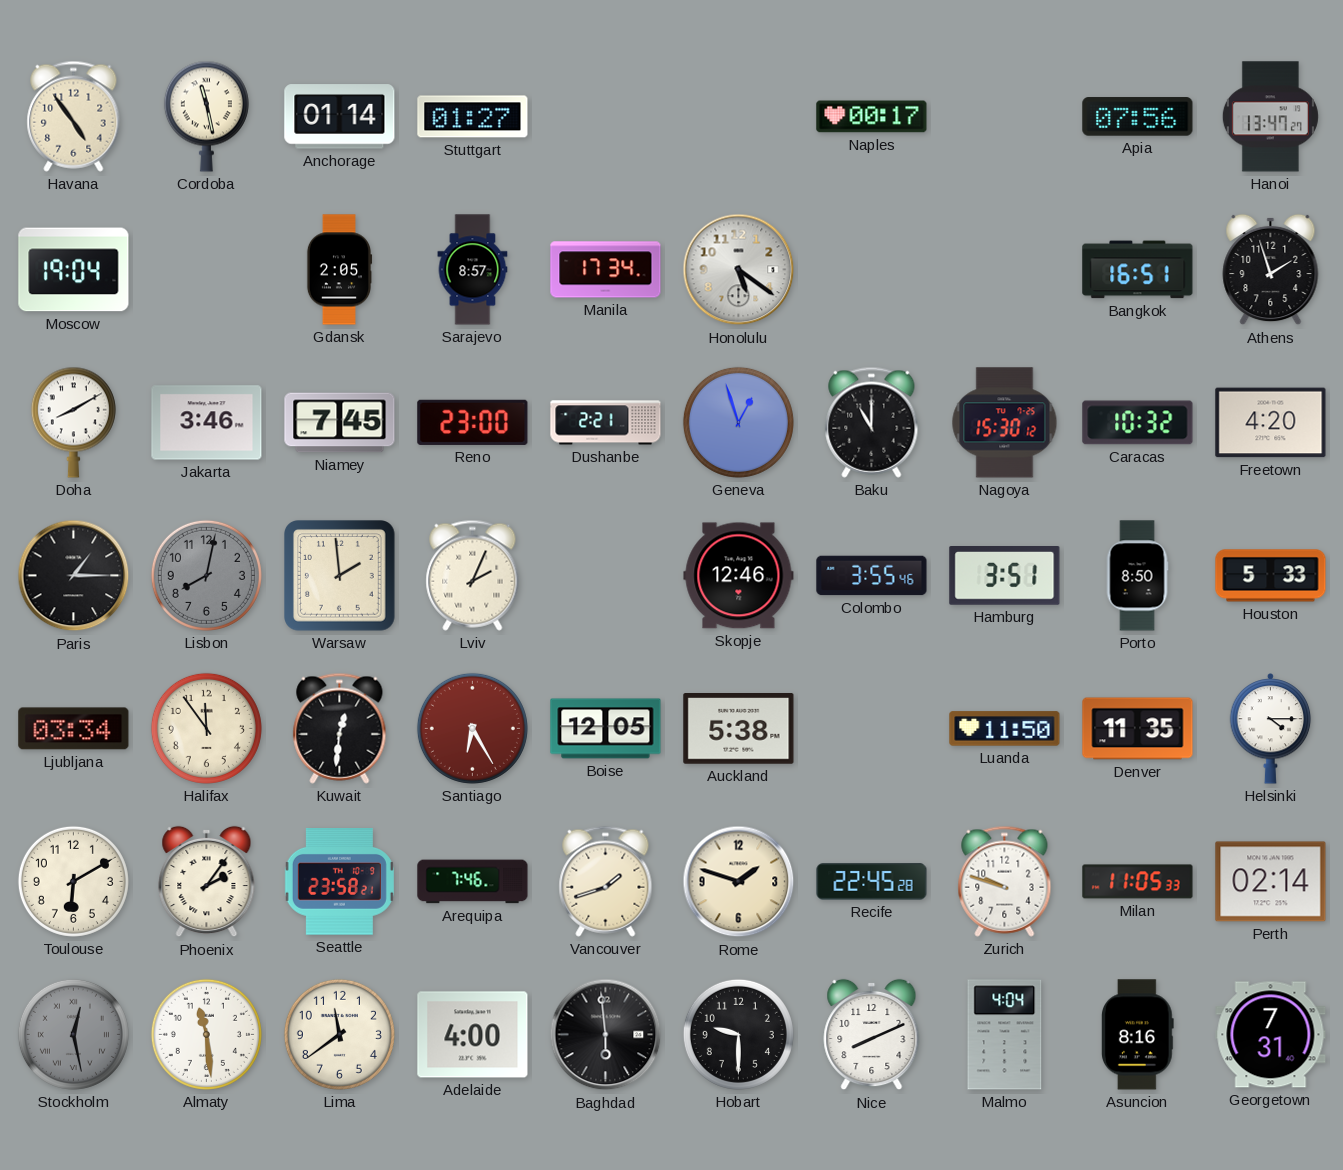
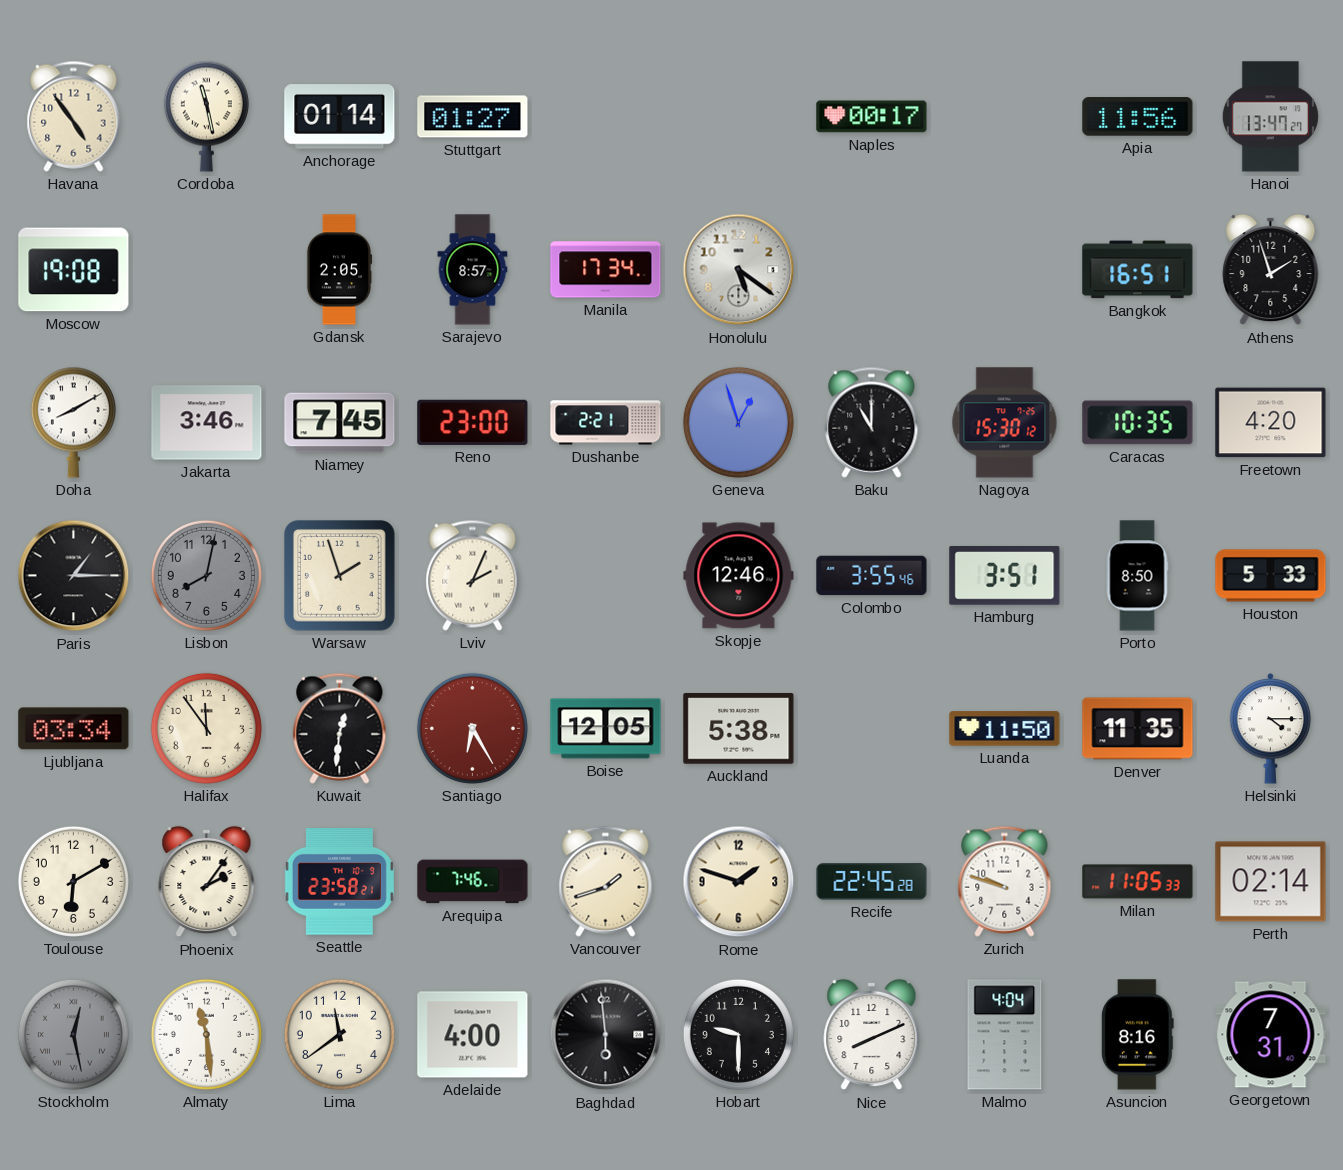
Apia: 07:56 -> 11:56 (1138, 117)
Moscow: 19:04 -> 19:08 (74, 270)
Caracas: 10:32 -> 10:35 (1138, 423)
Warsaw: 1:59 -> 1:57 (340, 576)
